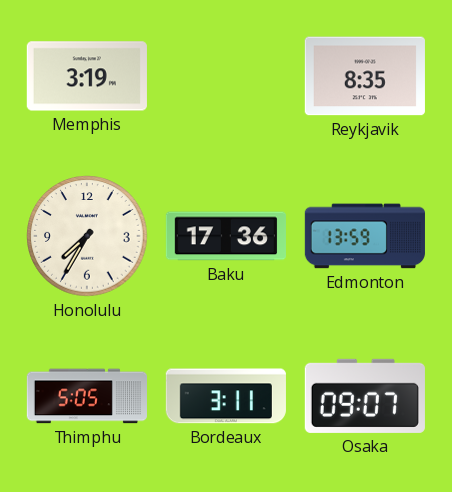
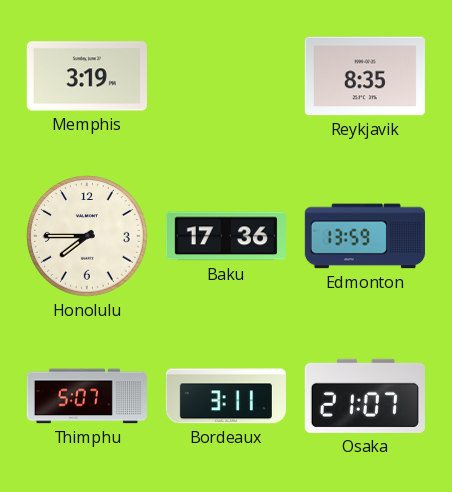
Honolulu: 7:35 -> 7:45 (87, 236)
Thimphu: 5:05 -> 5:07 (87, 396)
Osaka: 09:07 -> 21:07 (365, 396)
